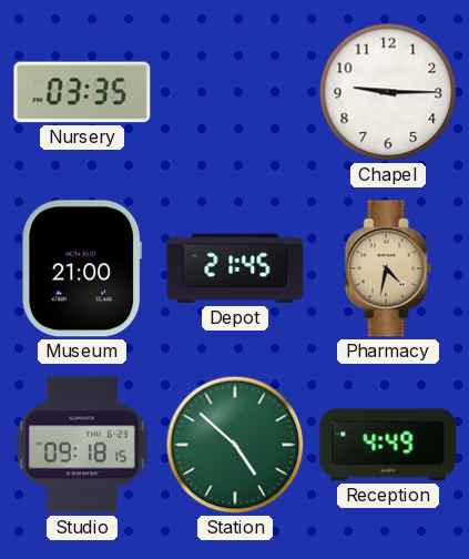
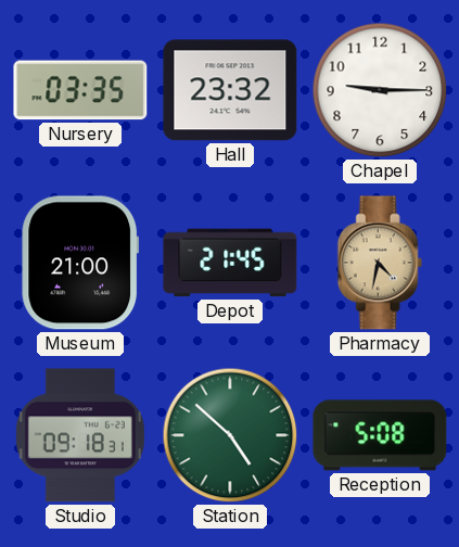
Hall: none -> 23:32 (230, 90)
Studio: 09:18:15 -> 09:18:31 (80, 435)
Reception: 4:49 -> 5:08 (380, 435)
